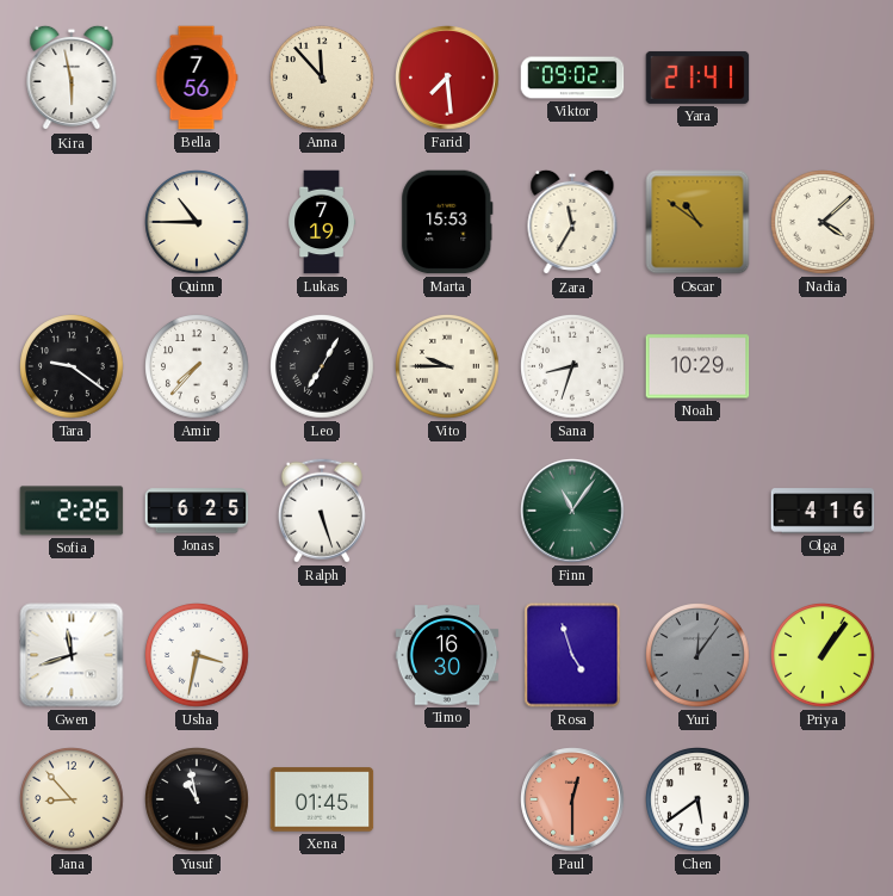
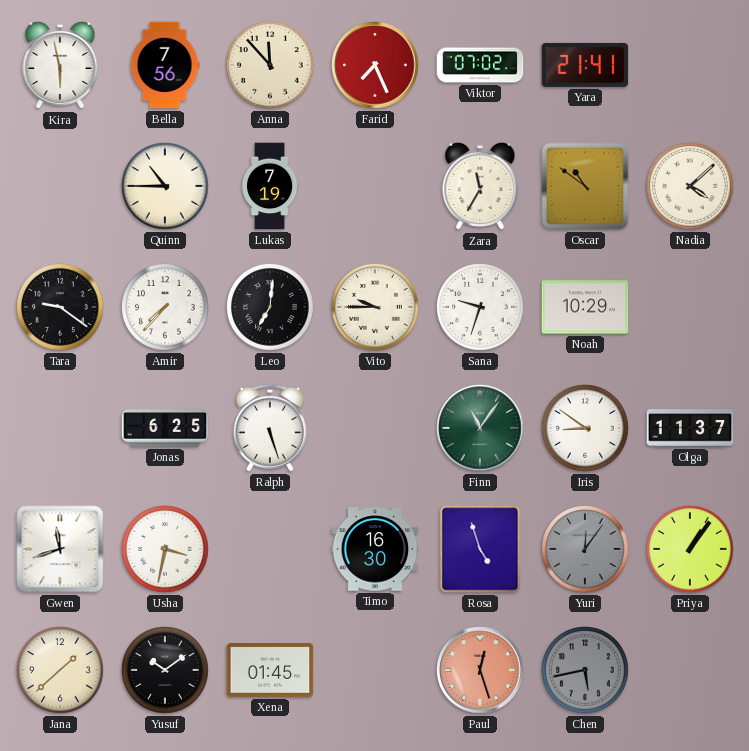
Farid: 7:29 -> 7:26 (375, 65)
Viktor: 09:02 -> 07:02 (480, 65)
Marta: 15:53 -> none (447, 222)
Leo: 7:05 -> 7:01 (270, 307)
Sana: 8:33 -> 9:33 (480, 307)
Sofia: 2:26 -> none (72, 511)
Iris: none -> 8:51 (585, 428)
Olga: 4:16 -> 11:37 (690, 428)
Jana: 8:53 -> 1:38 (60, 670)
Yusuf: 10:58 -> 10:09 (165, 670)
Paul: 12:30 -> 12:27 (480, 670)
Chen: 5:39 -> 5:43 (585, 670)
Chen dial: white -> grey (585, 670)
